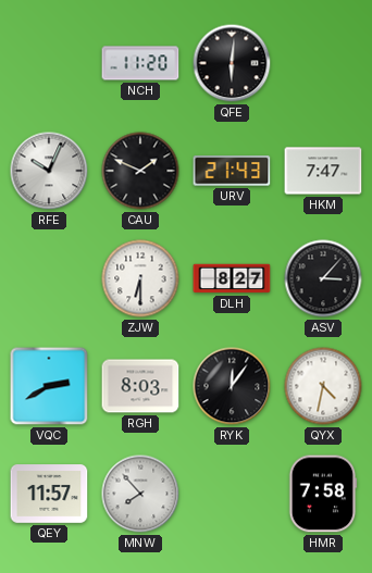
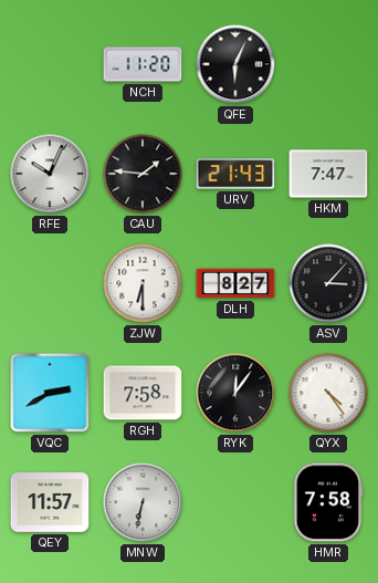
QFE: 6:01 -> 6:04 (235, 64)
CAU: 1:49 -> 1:46 (143, 174)
RGH: 8:03 -> 7:58 (143, 393)
QYX: 4:32 -> 4:24 (328, 393)
MNW: 7:53 -> 6:32 (143, 502)
